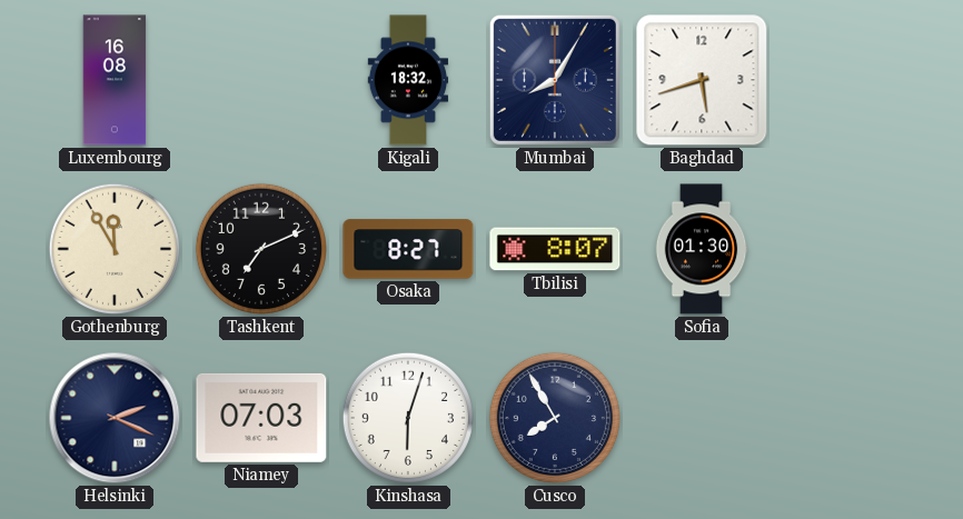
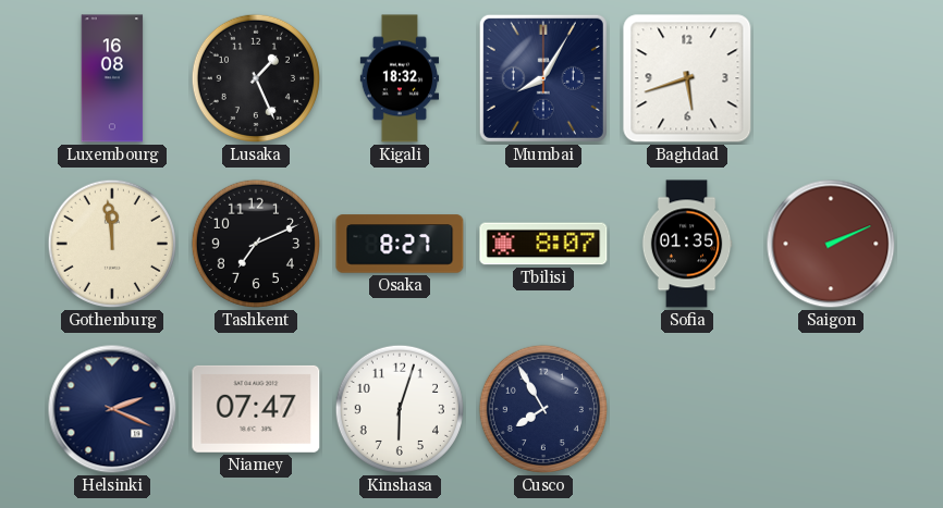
Lusaka: none -> 1:26 (256, 78)
Gothenburg: 11:55 -> 11:59 (112, 244)
Sofia: 01:30 -> 01:35 (687, 244)
Saigon: none -> 2:11 (831, 244)
Niamey: 07:03 -> 07:47 (256, 409)
